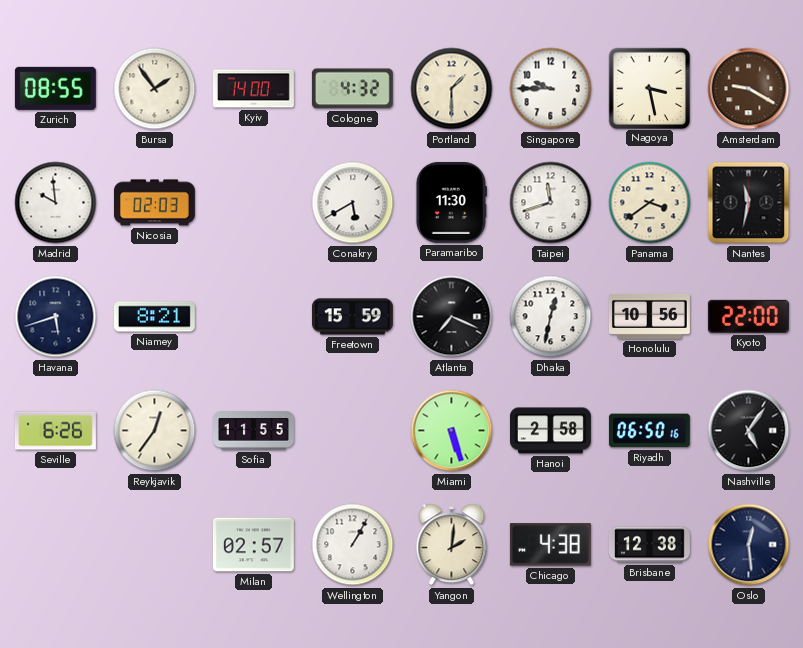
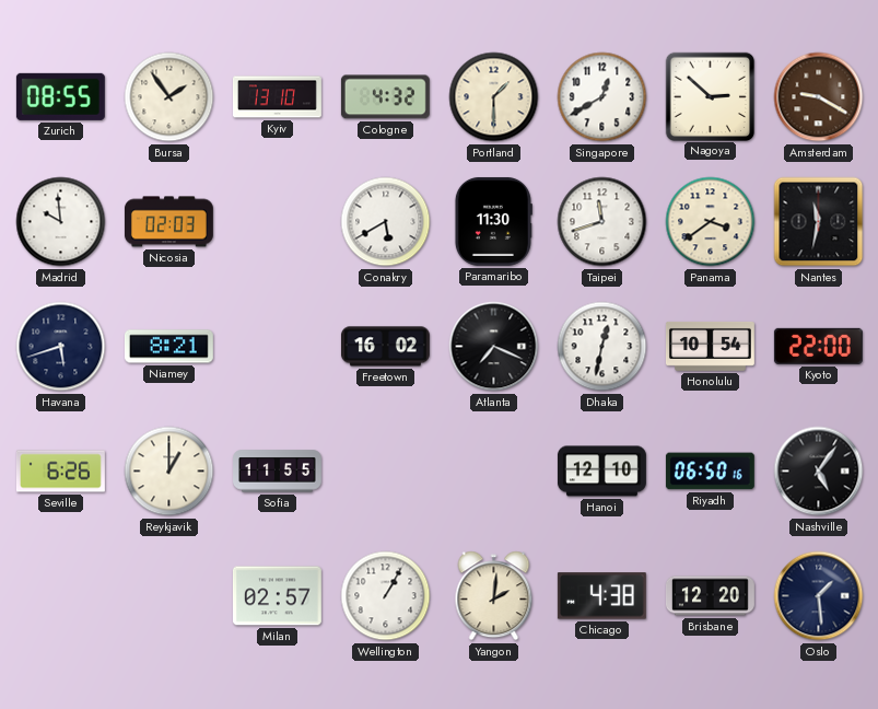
Kyiv: 14:00 -> 13:10 (278, 97)
Singapore: 9:45 -> 12:40 (602, 97)
Nagoya: 3:28 -> 2:52 (710, 96)
Freetown: 15:59 -> 16:02 (385, 347)
Honolulu: 10:56 -> 10:54 (710, 346)
Reykjavik: 12:36 -> 1:00 (169, 472)
Miami: 5:27 -> none (452, 431)
Hanoi: 2:58 -> 12:10 (601, 472)
Brisbane: 12:38 -> 12:20 (710, 596)
Oslo: 12:29 -> 1:29 (819, 596)
